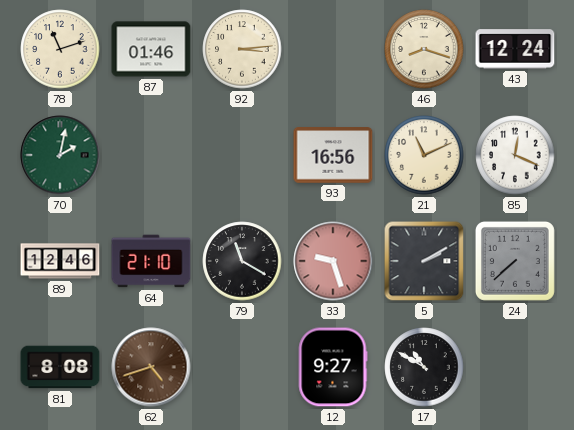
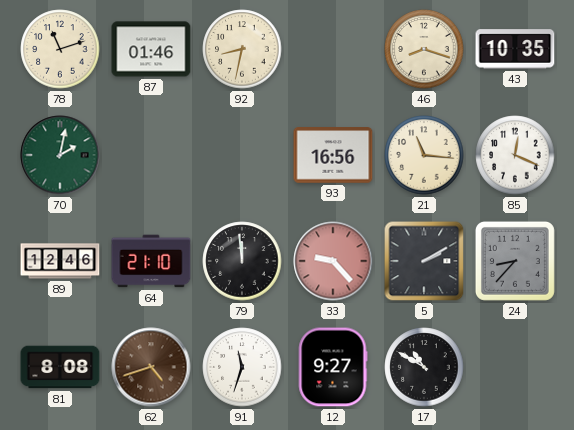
92: 3:14 -> 8:32 (242, 49)
43: 12:24 -> 10:35 (515, 49)
21: 11:11 -> 11:16 (424, 155)
79: 11:20 -> 11:59 (242, 261)
33: 9:27 -> 9:23 (333, 261)
24: 7:38 -> 8:37 (515, 261)
91: none -> 11:33 (242, 367)
